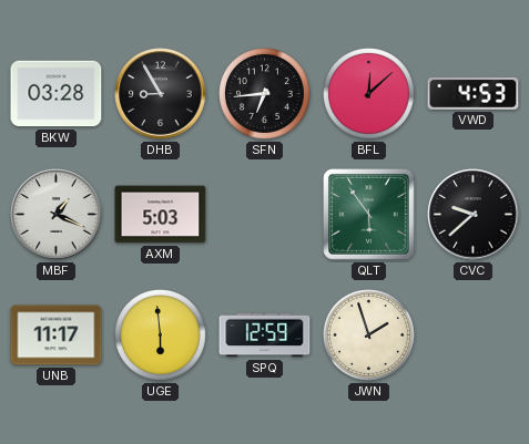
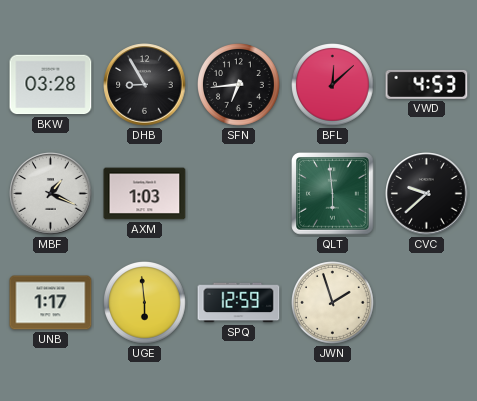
AXM: 5:03 -> 1:03 (145, 194)
QLT: 5:54 -> 5:59 (333, 194)
UNB: 11:17 -> 1:17 (51, 303)
